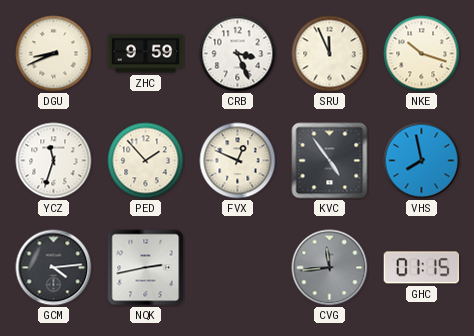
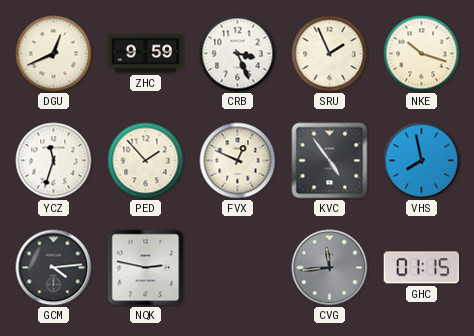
DGU: 8:41 -> 12:41 (54, 54)
SRU: 11:56 -> 1:56 (330, 54)
NQK: 2:43 -> 2:47 (146, 268)
